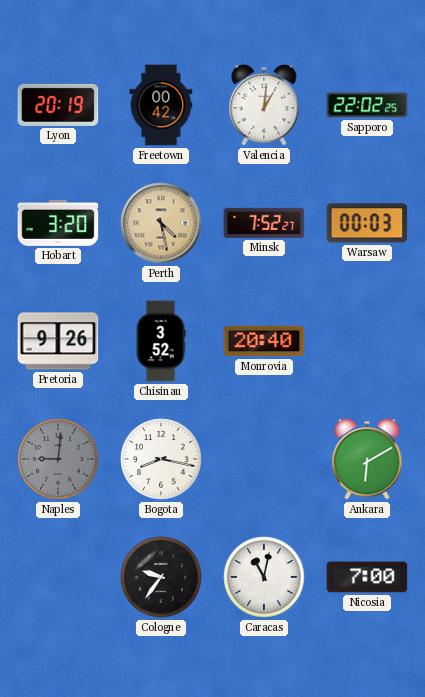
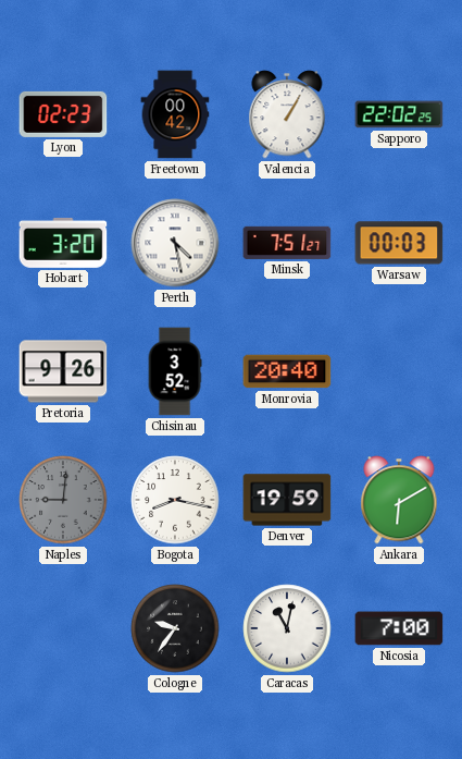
Lyon: 20:19 -> 02:23 (63, 114)
Valencia: 1:01 -> 1:05 (287, 114)
Perth dial: champagne -> white (175, 243)
Minsk: 7:52 -> 7:51 (287, 243)
Denver: none -> 19:59 (287, 500)
